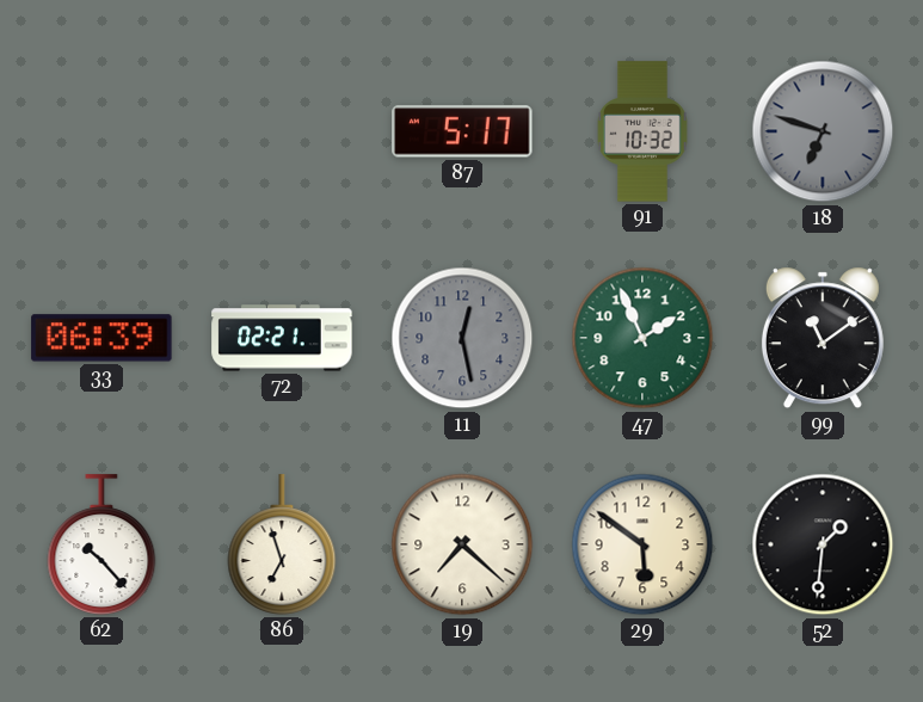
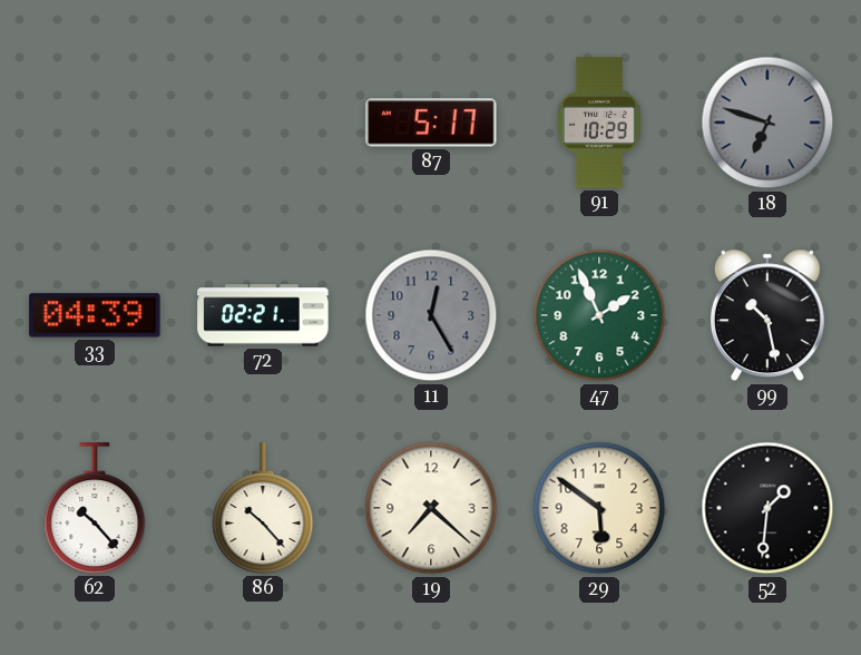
91: 10:32 -> 10:29 (600, 123)
33: 06:39 -> 04:39 (95, 315)
11: 12:28 -> 12:25 (431, 315)
99: 11:09 -> 10:28 (767, 315)
86: 6:57 -> 10:23 (263, 508)
